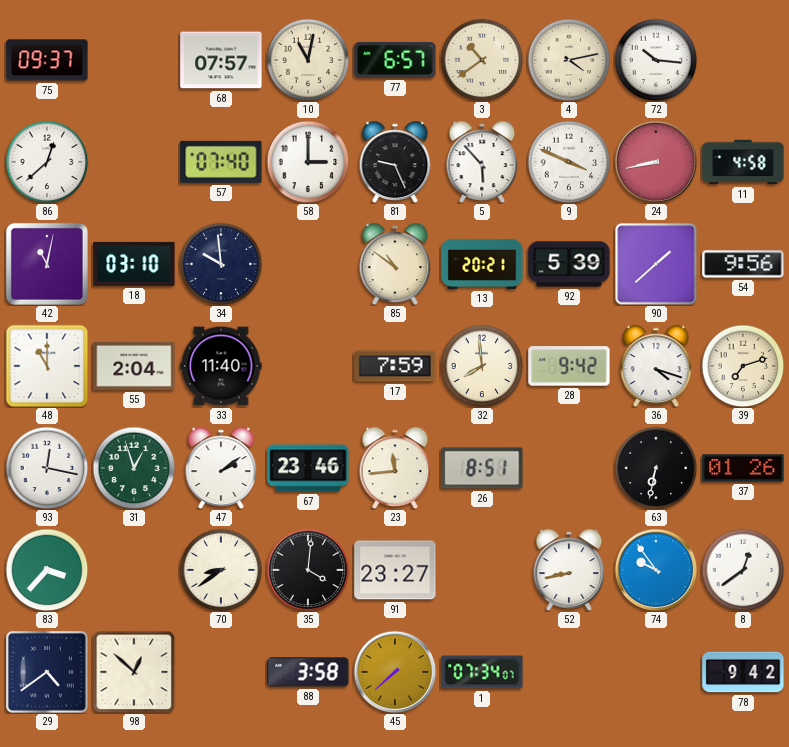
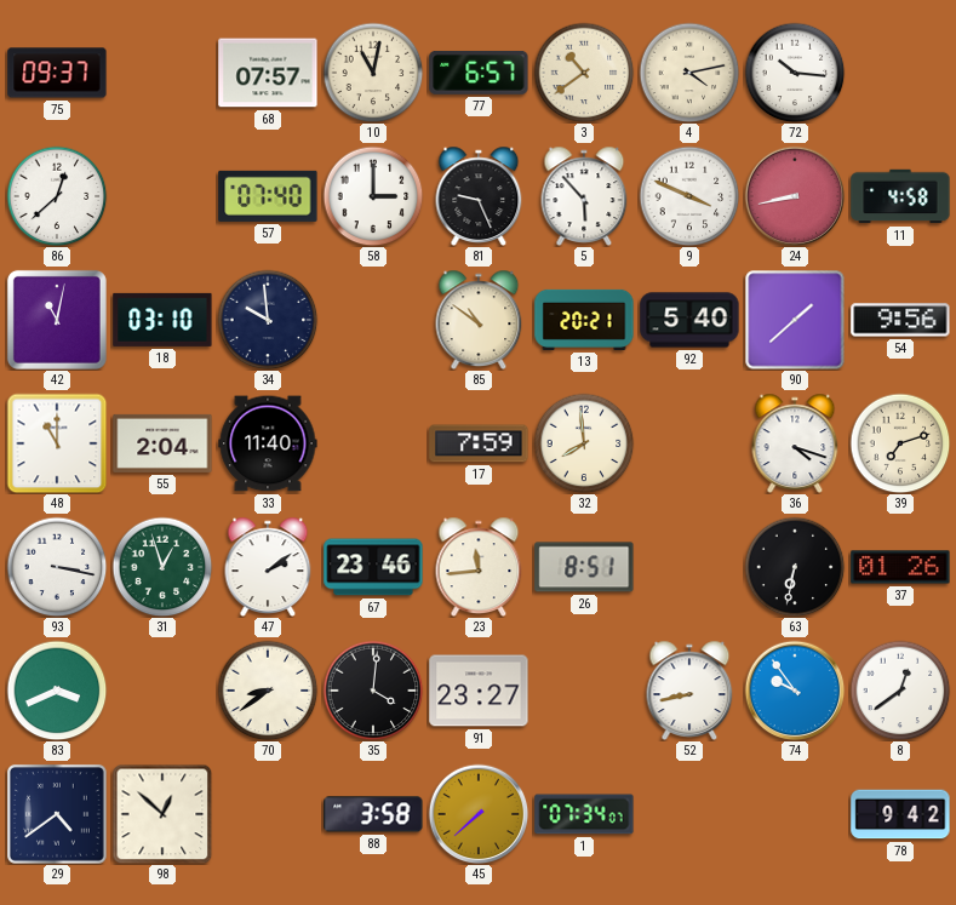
92: 5:39 -> 5:40 (689, 320)
28: 9:42 -> none (569, 366)
93: 12:17 -> 3:17 (57, 567)
83: 3:37 -> 3:41 (57, 691)
